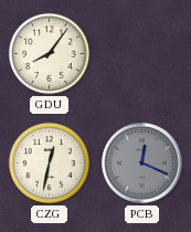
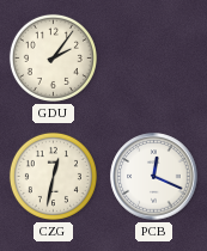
GDU: 8:06 -> 2:06 (53, 57)
PCB dial: grey -> white (154, 177)
